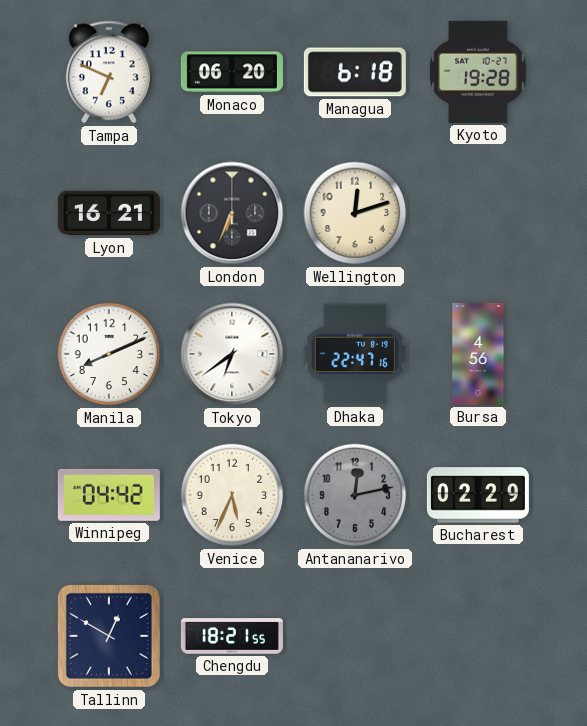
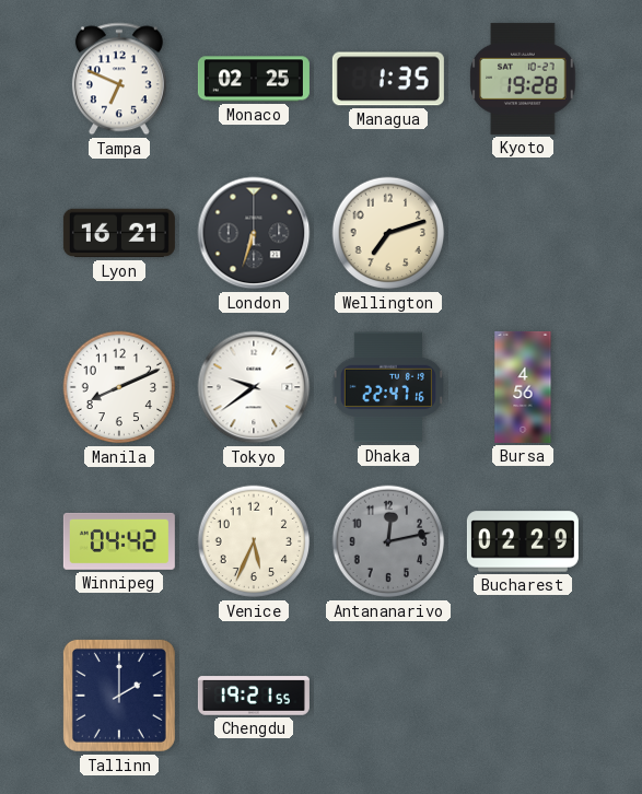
Monaco: 06:20 -> 02:25 (254, 79)
Managua: 6:18 -> 1:35 (388, 79)
London: 6:34 -> 6:33 (254, 233)
Wellington: 12:12 -> 7:12 (388, 233)
Tokyo: 6:39 -> 9:39 (254, 387)
Tallinn: 12:50 -> 2:00 (119, 696)
Chengdu: 18:21 -> 19:21 (254, 696)
